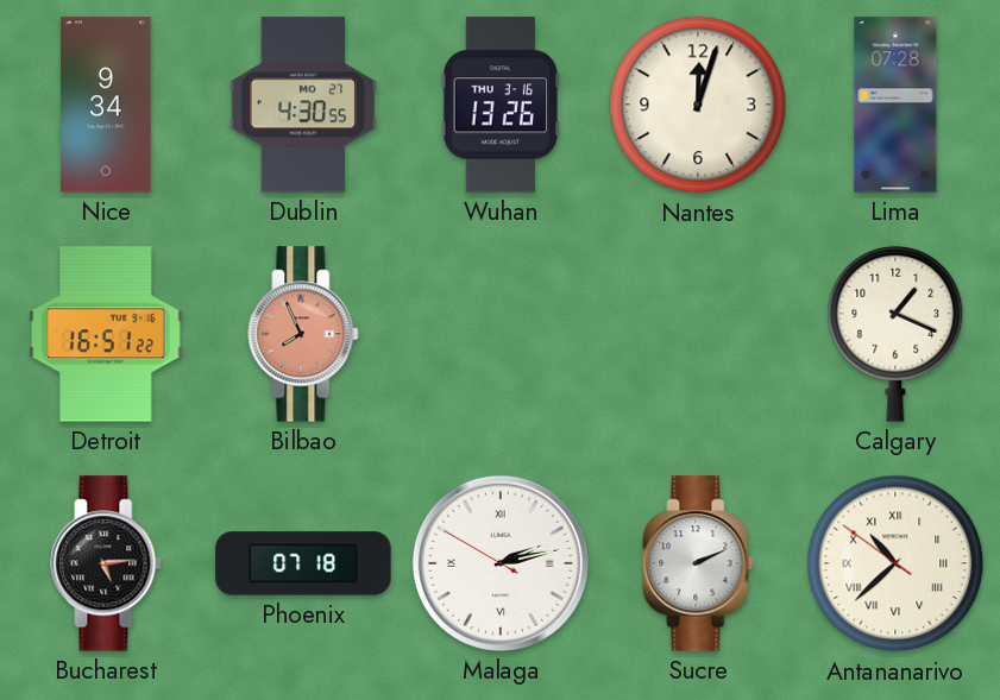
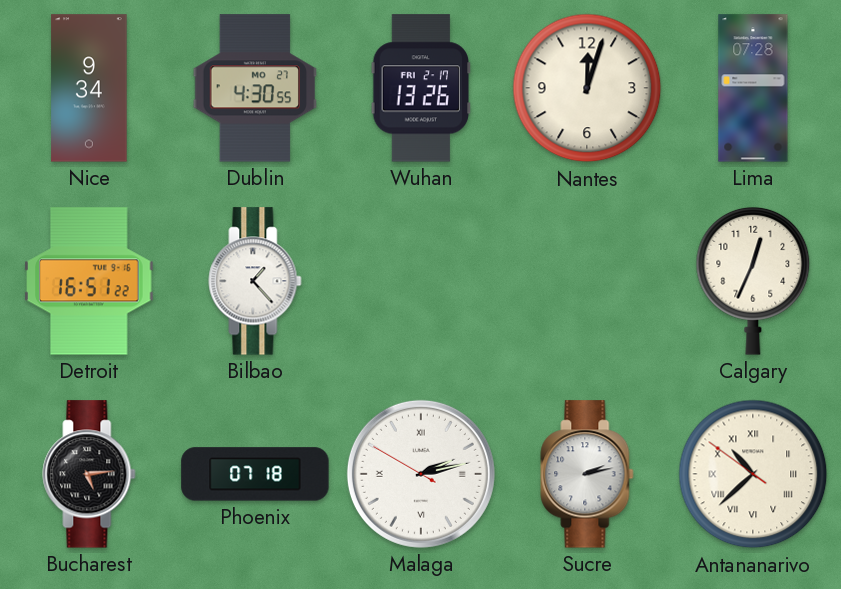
Wuhan date: THU 3-16 -> FRI 2-17 (421, 88)
Bilbao: 7:56 -> 1:23 (255, 281)
Bilbao dial: salmon -> white (255, 281)
Calgary: 1:19 -> 12:34 (753, 281)
Sucre: 2:11 -> 2:13 (587, 474)
